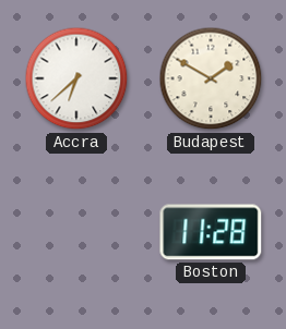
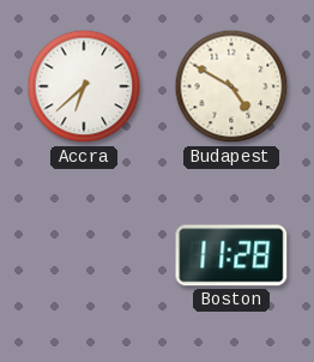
Budapest: 1:50 -> 4:50 (231, 86)
